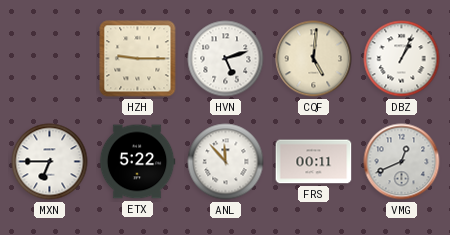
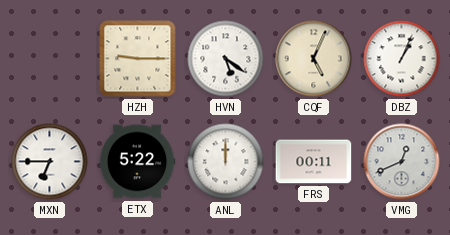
HVN: 5:12 -> 5:21 (226, 59)
CQF: 5:01 -> 5:04 (314, 59)
ANL: 11:53 -> 12:00 (226, 162)
